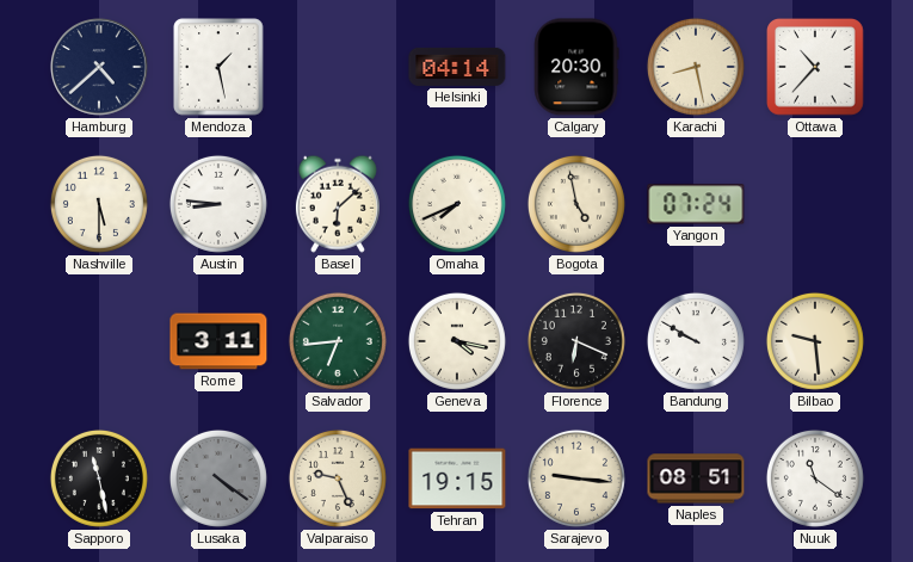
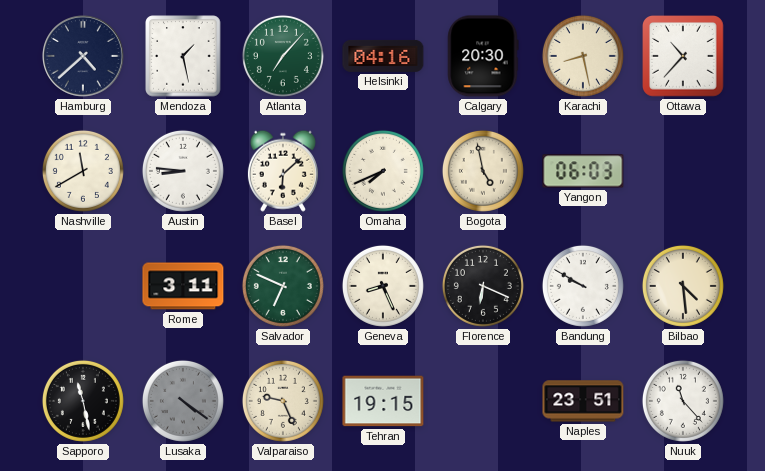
Atlanta: none -> 7:07 (283, 56)
Helsinki: 04:14 -> 04:16 (383, 56)
Nashville: 5:30 -> 11:40 (83, 171)
Yangon: 07:24 -> 06:03 (583, 171)
Salvador: 6:44 -> 6:49 (283, 286)
Geneva: 4:17 -> 8:26 (383, 286)
Bilbao: 9:29 -> 4:29 (683, 286)
Sarajevo: 9:16 -> none (576, 478)
Naples: 08:51 -> 23:51 (583, 401)
Nuuk: 11:21 -> 11:23 (683, 401)
